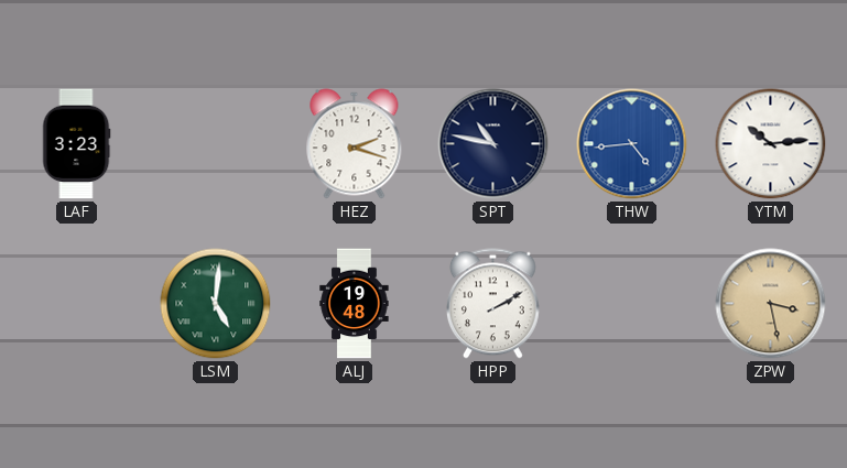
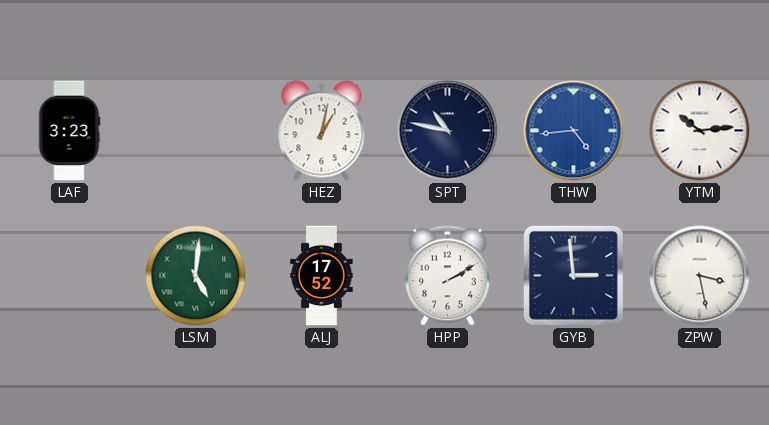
HEZ: 2:18 -> 1:02 (322, 131)
ALJ: 19:48 -> 17:52 (322, 276)
GYB: none -> 2:59 (573, 275)
ZPW dial: champagne -> white (700, 276)
